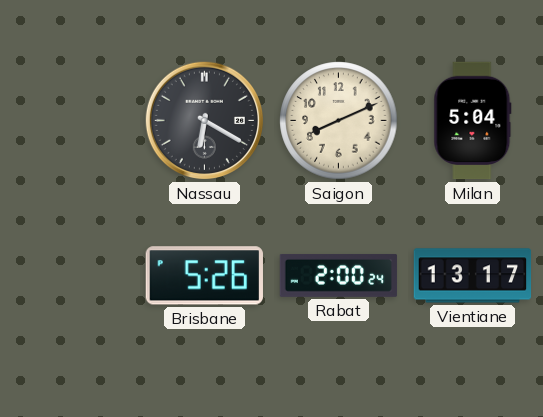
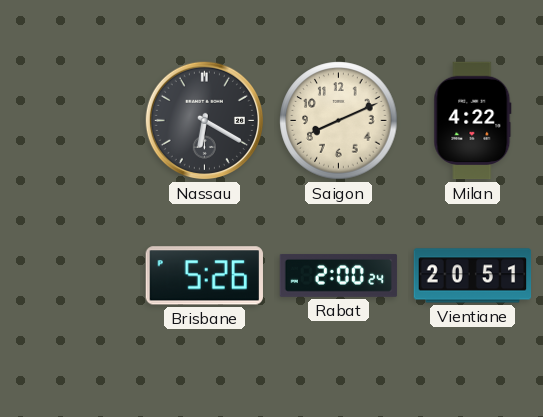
Milan: 5:04 -> 4:22 (473, 121)
Vientiane: 13:17 -> 20:51 (473, 276)
